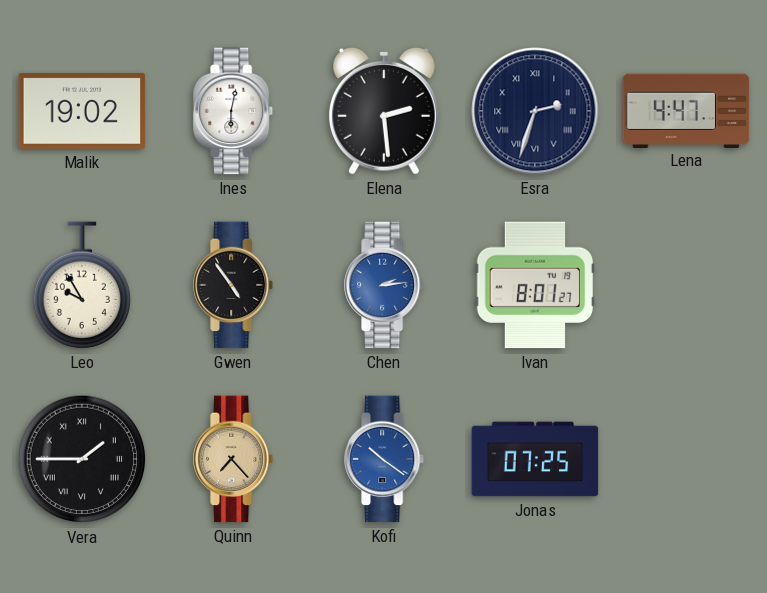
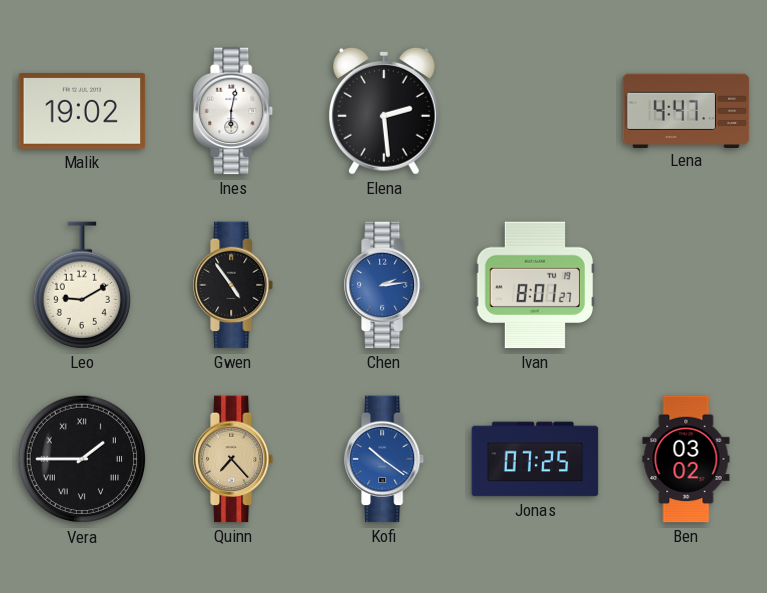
Esra: 2:33 -> none (535, 111)
Leo: 9:55 -> 9:10 (81, 285)
Ben: none -> 03:02 (686, 459)
